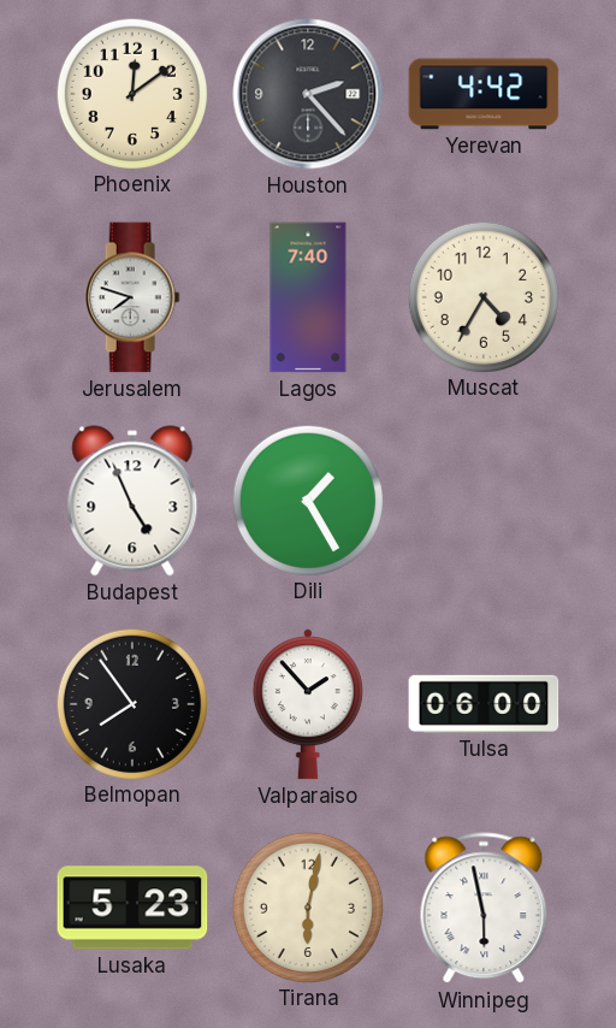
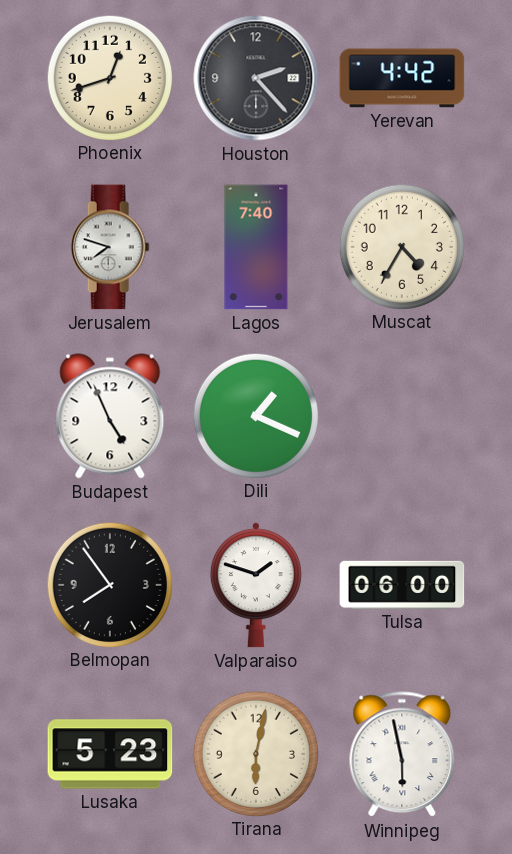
Phoenix: 12:09 -> 12:42 (109, 77)
Dili: 1:25 -> 1:19 (255, 415)
Valparaiso: 1:53 -> 1:48 (256, 585)
